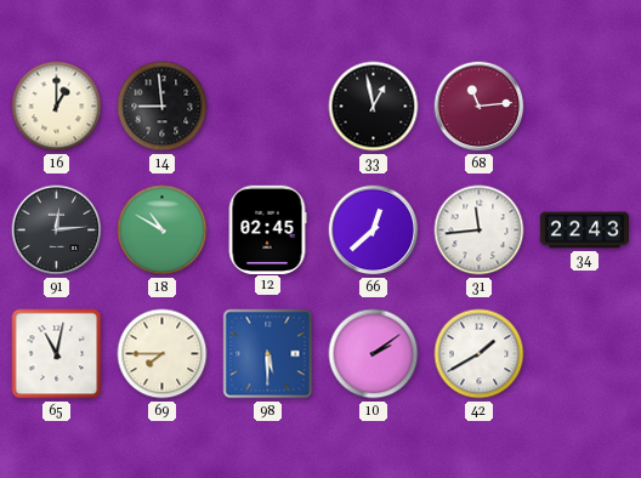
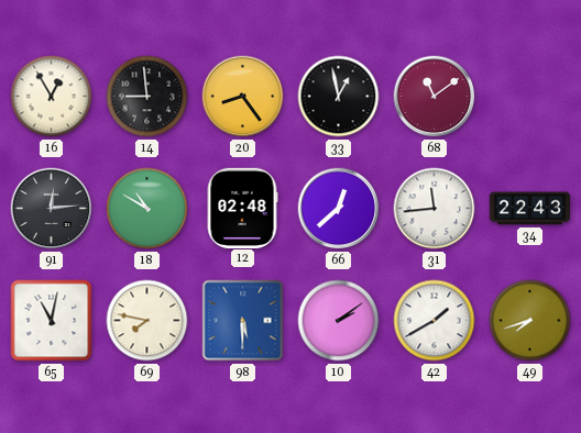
16: 1:00 -> 12:55 (52, 97)
20: none -> 8:24 (243, 97)
68: 11:14 -> 11:09 (435, 97)
12: 02:45 -> 02:48 (242, 208)
69: 7:45 -> 7:47 (147, 321)
49: none -> 7:42 (530, 321)
